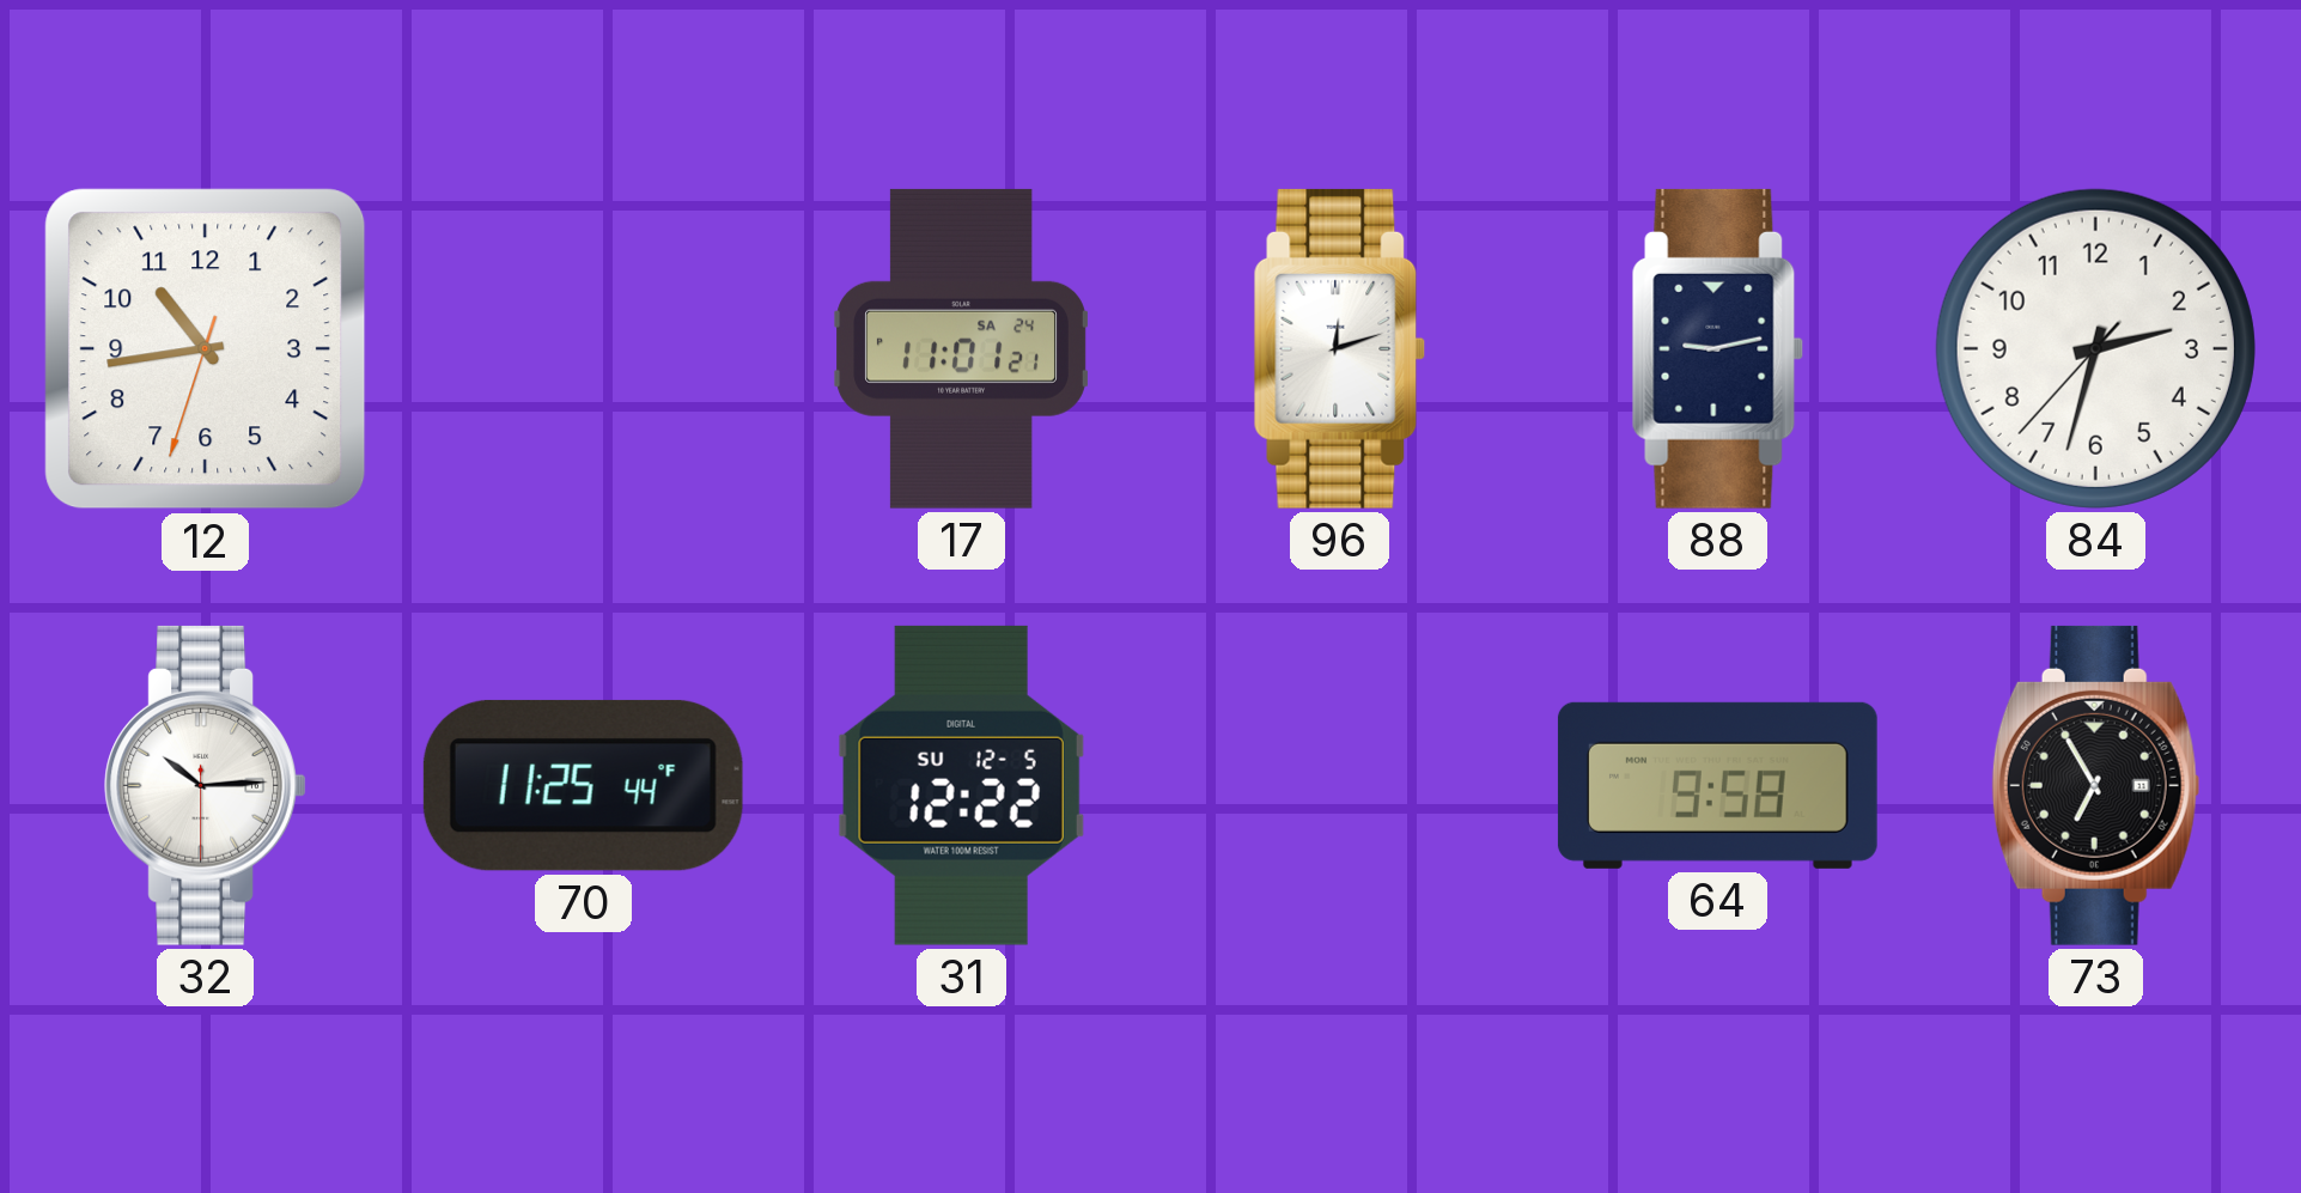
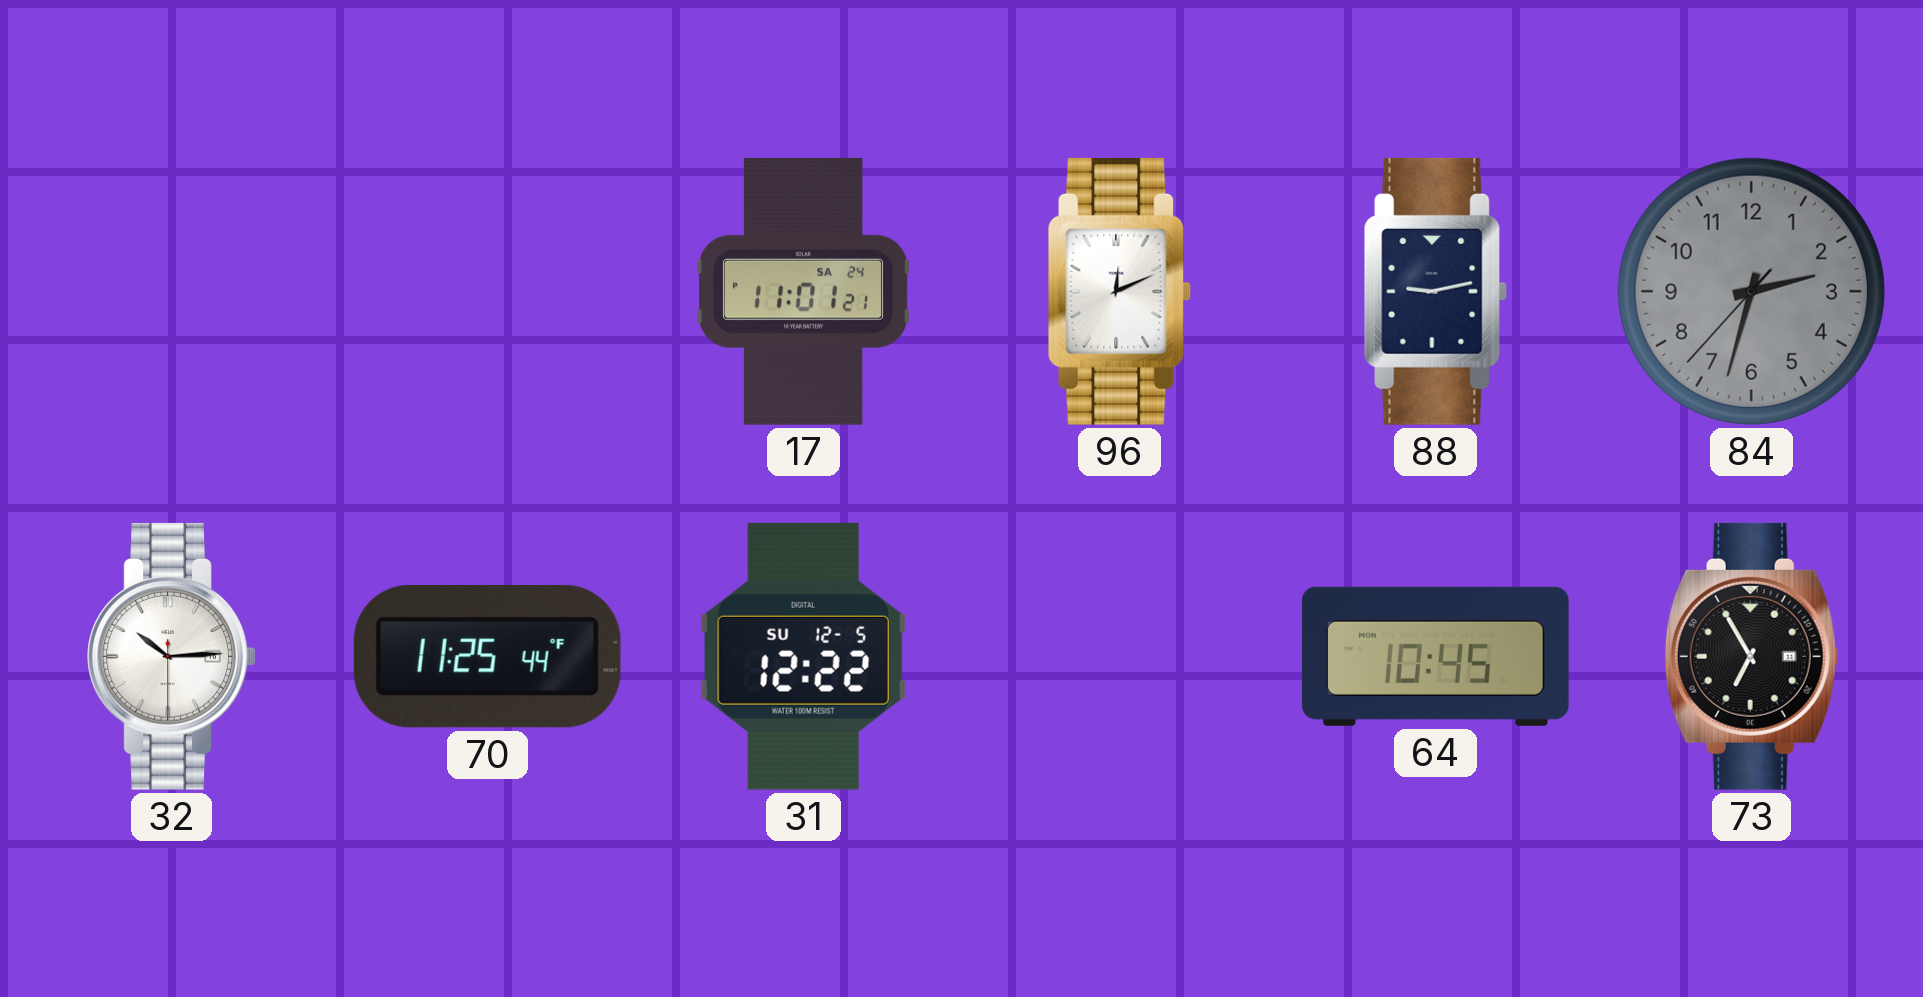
12: 10:43 -> none (206, 349)
96: 12:12 -> 12:11 (1120, 291)
84 dial: white -> grey (1751, 291)
64: 9:58 -> 10:45 (1435, 656)
